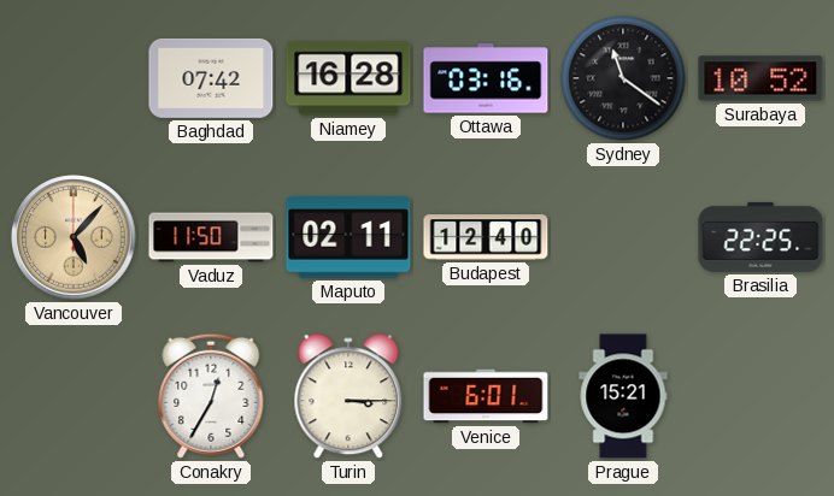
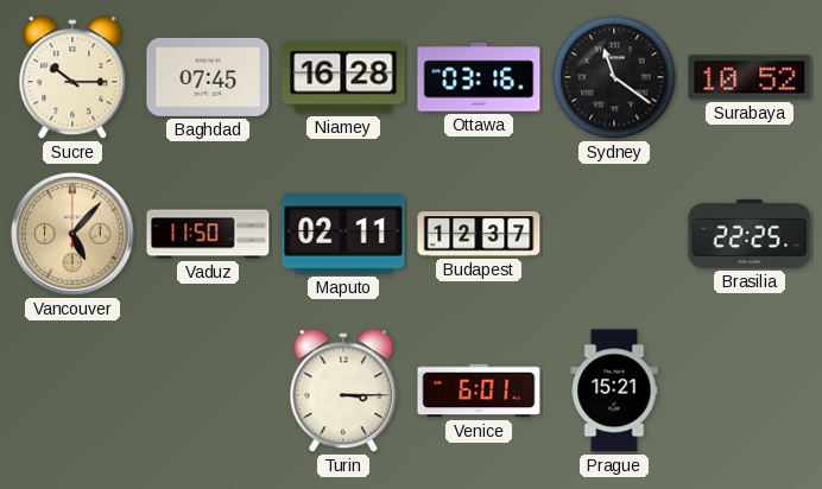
Sucre: none -> 10:15 (72, 78)
Baghdad: 07:42 -> 07:45 (208, 77)
Budapest: 12:40 -> 12:37 (479, 234)
Conakry: 12:35 -> none (211, 396)
